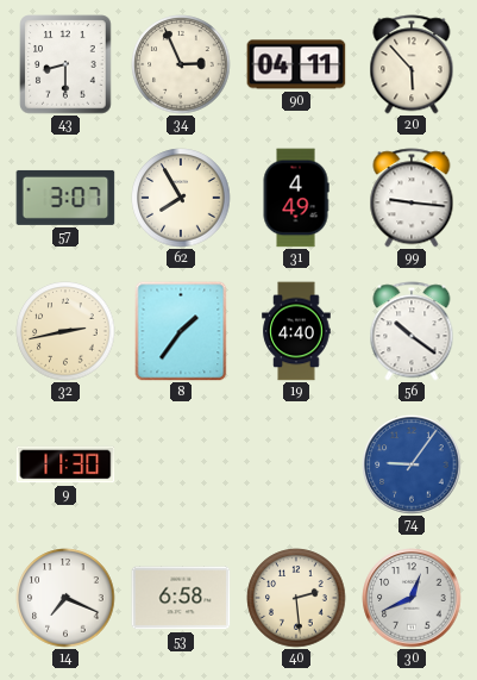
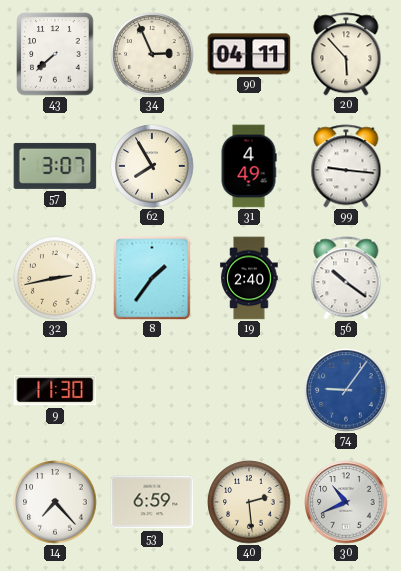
43: 8:30 -> 7:38 (55, 54)
19: 4:40 -> 2:40 (249, 278)
14: 7:19 -> 7:23 (55, 502)
53: 6:58 -> 6:59 (152, 502)
30: 12:41 -> 10:41 (346, 502)
